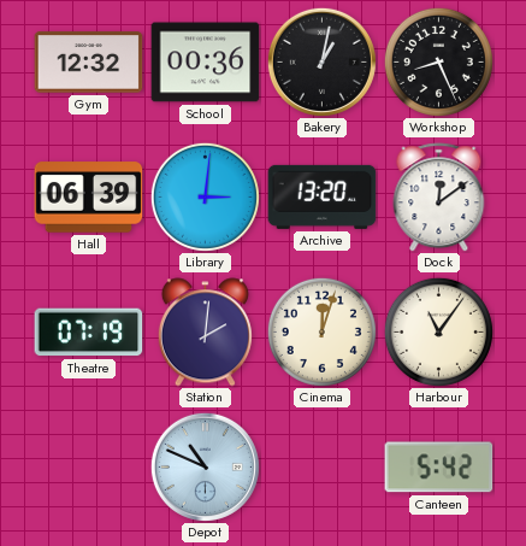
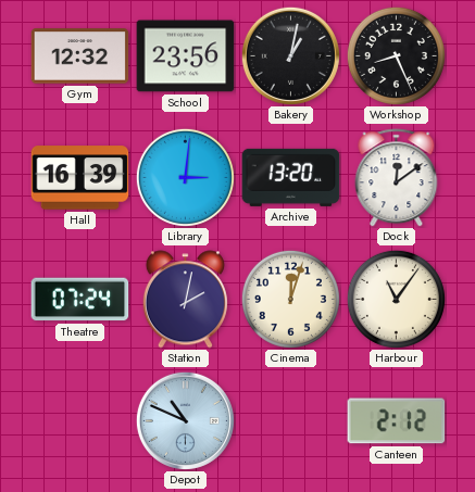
School: 00:36 -> 23:56 (186, 56)
Hall: 06:39 -> 16:39 (80, 178)
Theatre: 07:19 -> 07:24 (80, 300)
Station: 2:01 -> 2:02 (185, 300)
Canteen: 5:42 -> 2:12 (397, 421)
